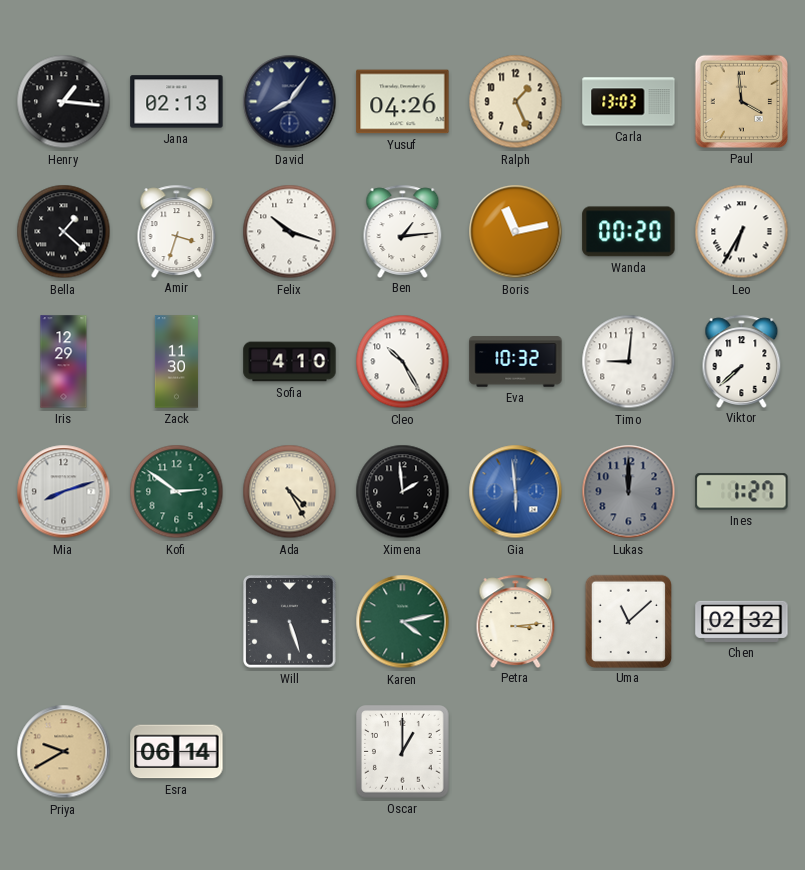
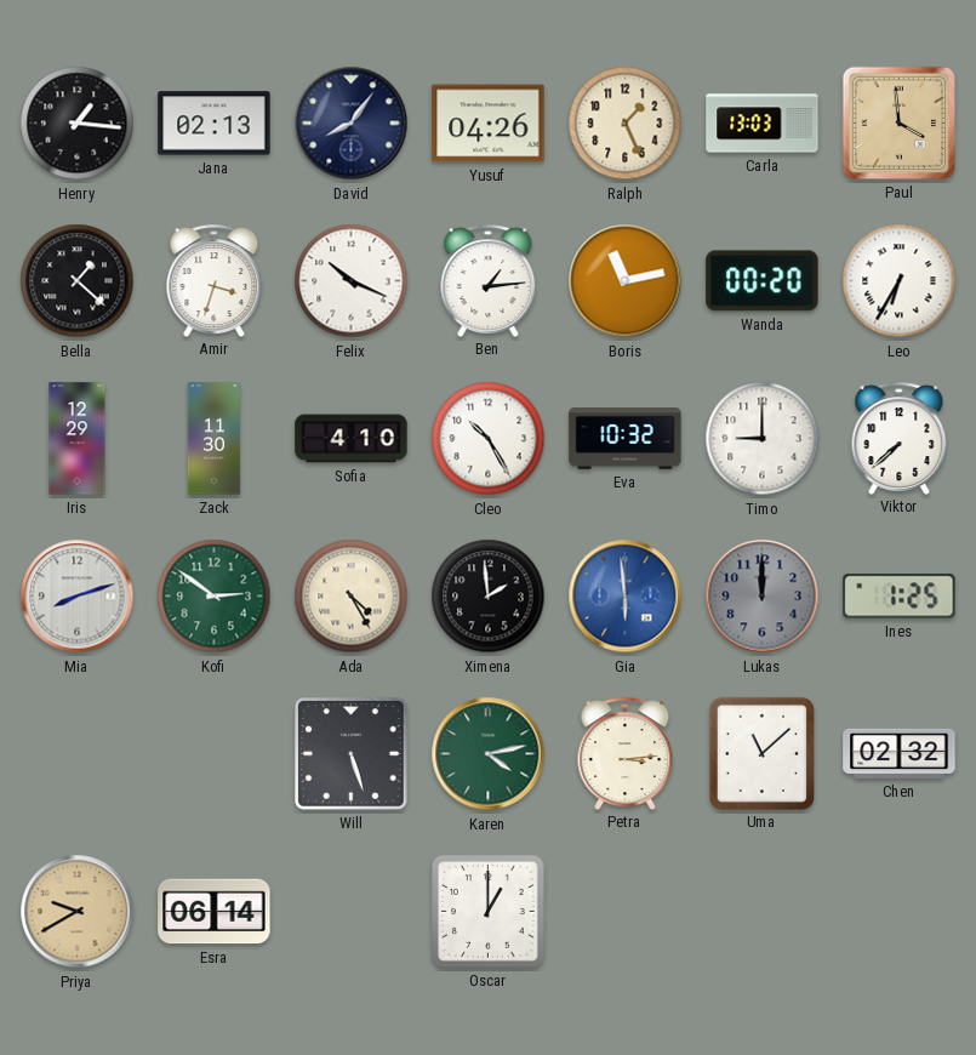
Felix: 10:18 -> 10:19 (352, 281)
Timo: 9:01 -> 9:00 (763, 439)
Ines: 1:27 -> 1:25 (900, 597)
